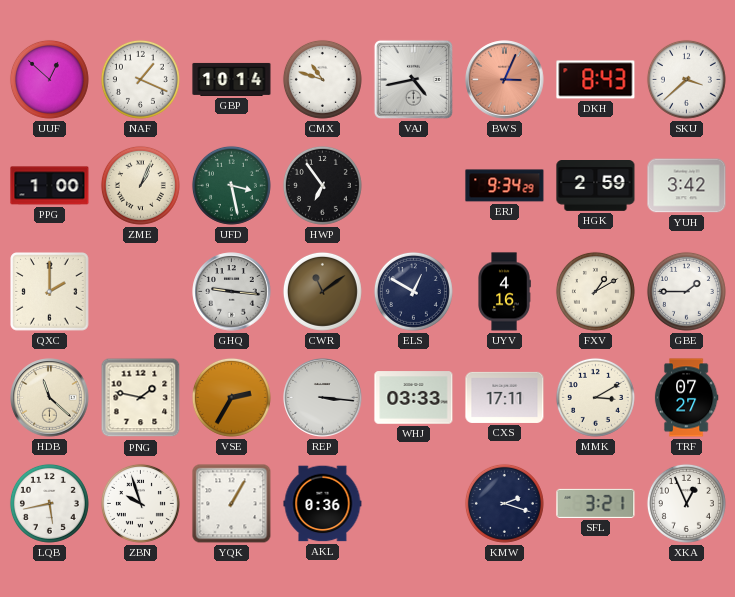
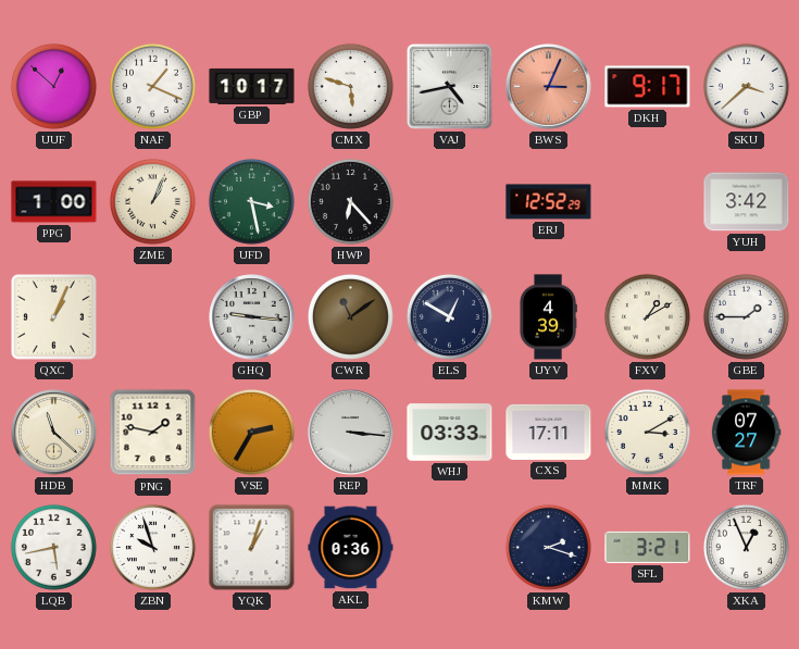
GBP: 10:14 -> 10:17 (252, 86)
CMX: 10:48 -> 5:48 (350, 86)
DKH: 8:43 -> 9:17 (648, 87)
HWP: 6:54 -> 6:23 (350, 201)
ERJ: 9:34 -> 12:52 (549, 202)
HGK: 2:59 -> none (596, 186)
QXC: 2:00 -> 1:04 (54, 317)
UYV: 4:16 -> 4:39 (548, 317)
YQK: 1:05 -> 1:03 (252, 548)
